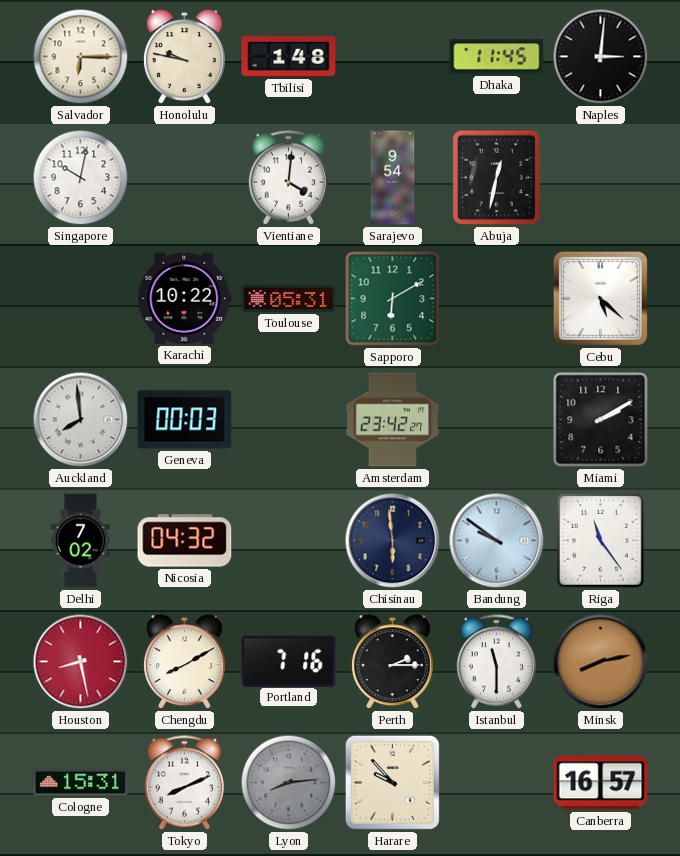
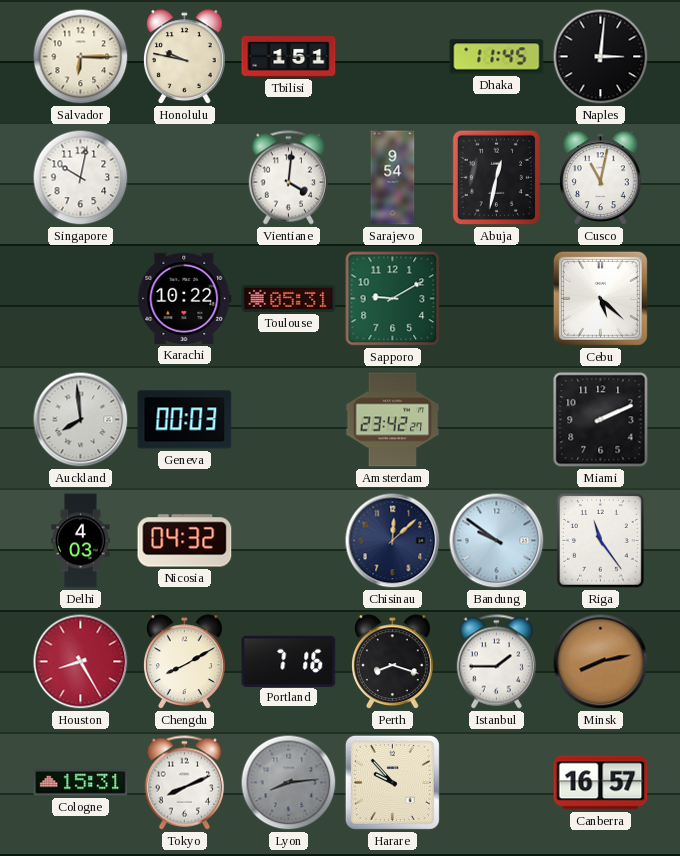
Tbilisi: 1:48 -> 1:51 (289, 57)
Cusco: none -> 11:02 (601, 178)
Sapporo: 6:10 -> 9:10 (393, 299)
Miami: 2:10 -> 2:11 (601, 420)
Delhi: 7:02 -> 4:03 (81, 541)
Chisinau: 5:59 -> 12:08 (393, 541)
Houston: 8:28 -> 8:25 (81, 662)
Perth: 2:15 -> 8:18 (393, 662)
Istanbul: 11:30 -> 1:45 (496, 662)
